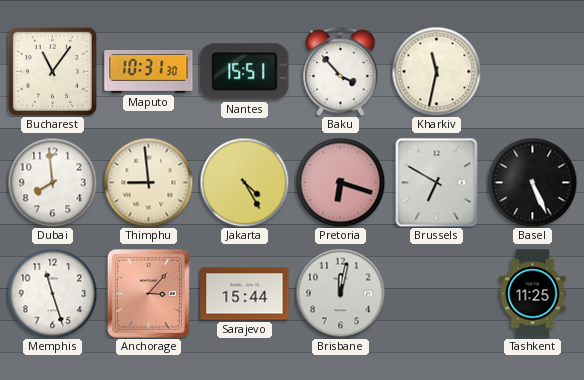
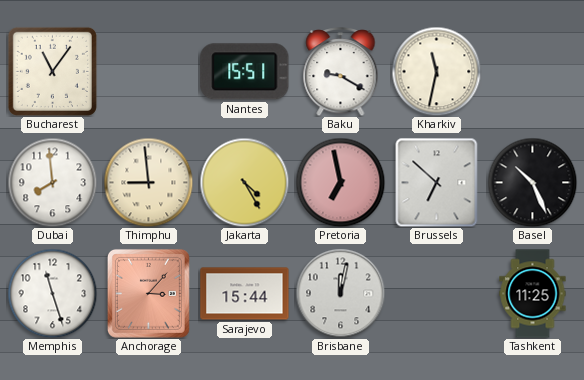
Maputo: 10:31 -> none (149, 72)
Baku: 3:53 -> 9:20 (341, 72)
Pretoria: 6:18 -> 6:58 (340, 182)
Brussels: 6:50 -> 6:52 (437, 182)
Basel: 5:26 -> 10:26 (532, 182)
